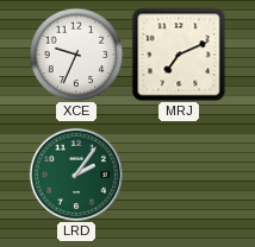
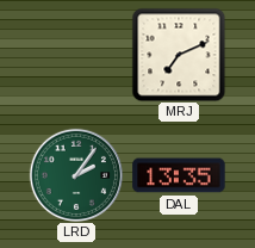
XCE: 9:34 -> none (76, 55)
DAL: none -> 13:35 (179, 175)
